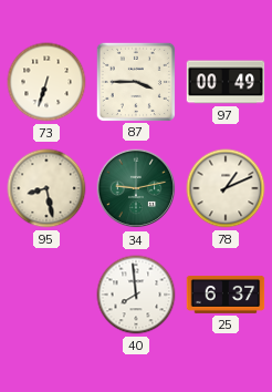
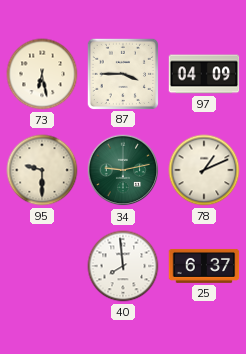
73: 6:33 -> 6:28 (42, 74)
97: 00:49 -> 04:09 (204, 74)
95: 8:28 -> 9:30 (42, 170)
